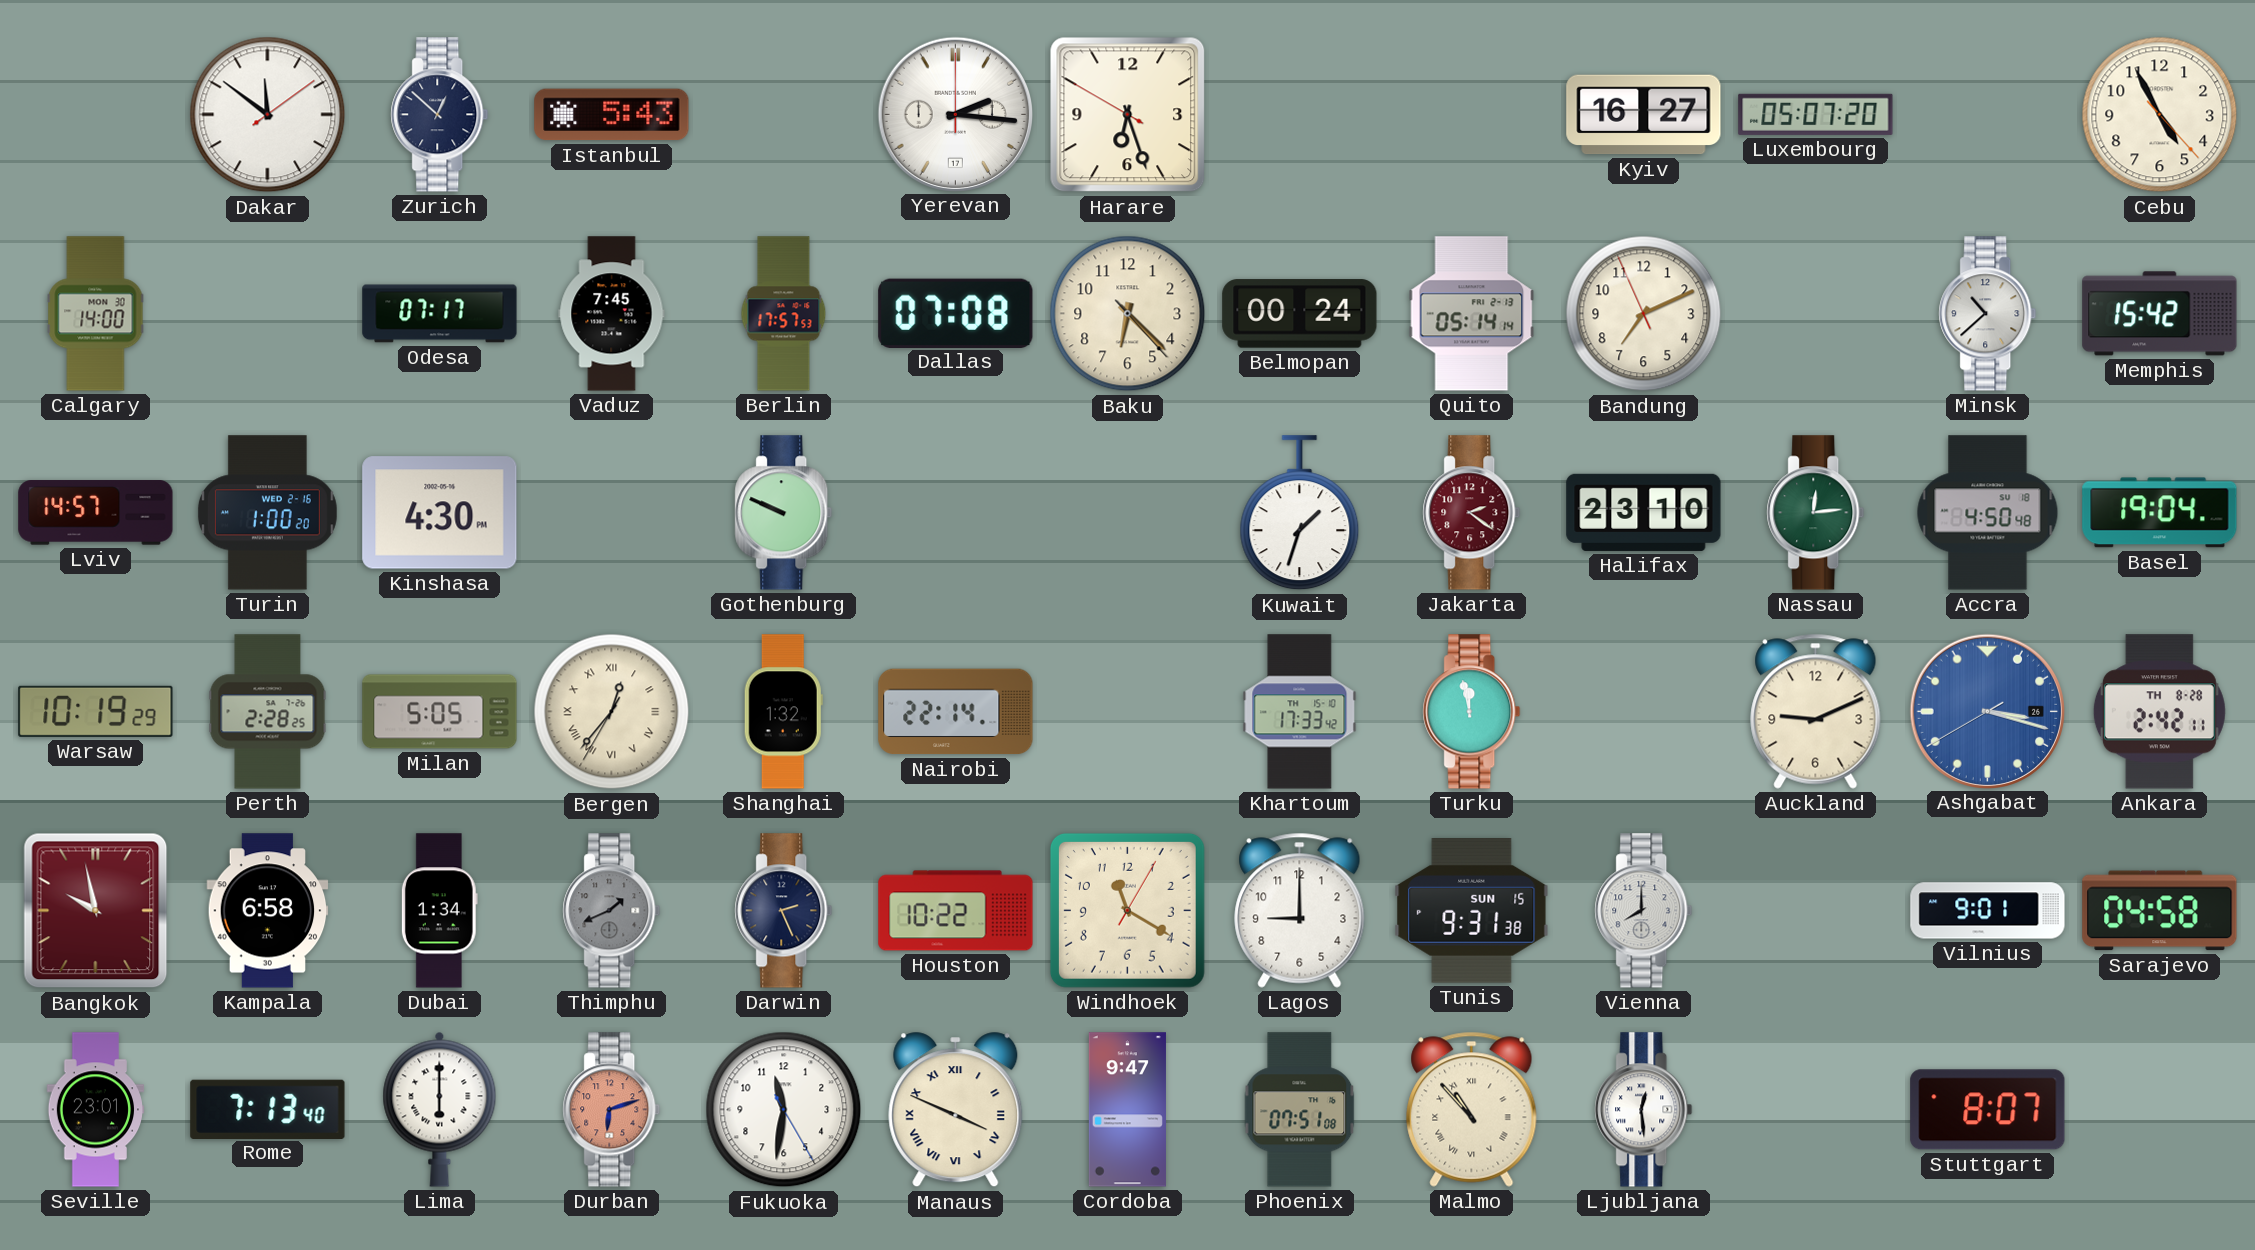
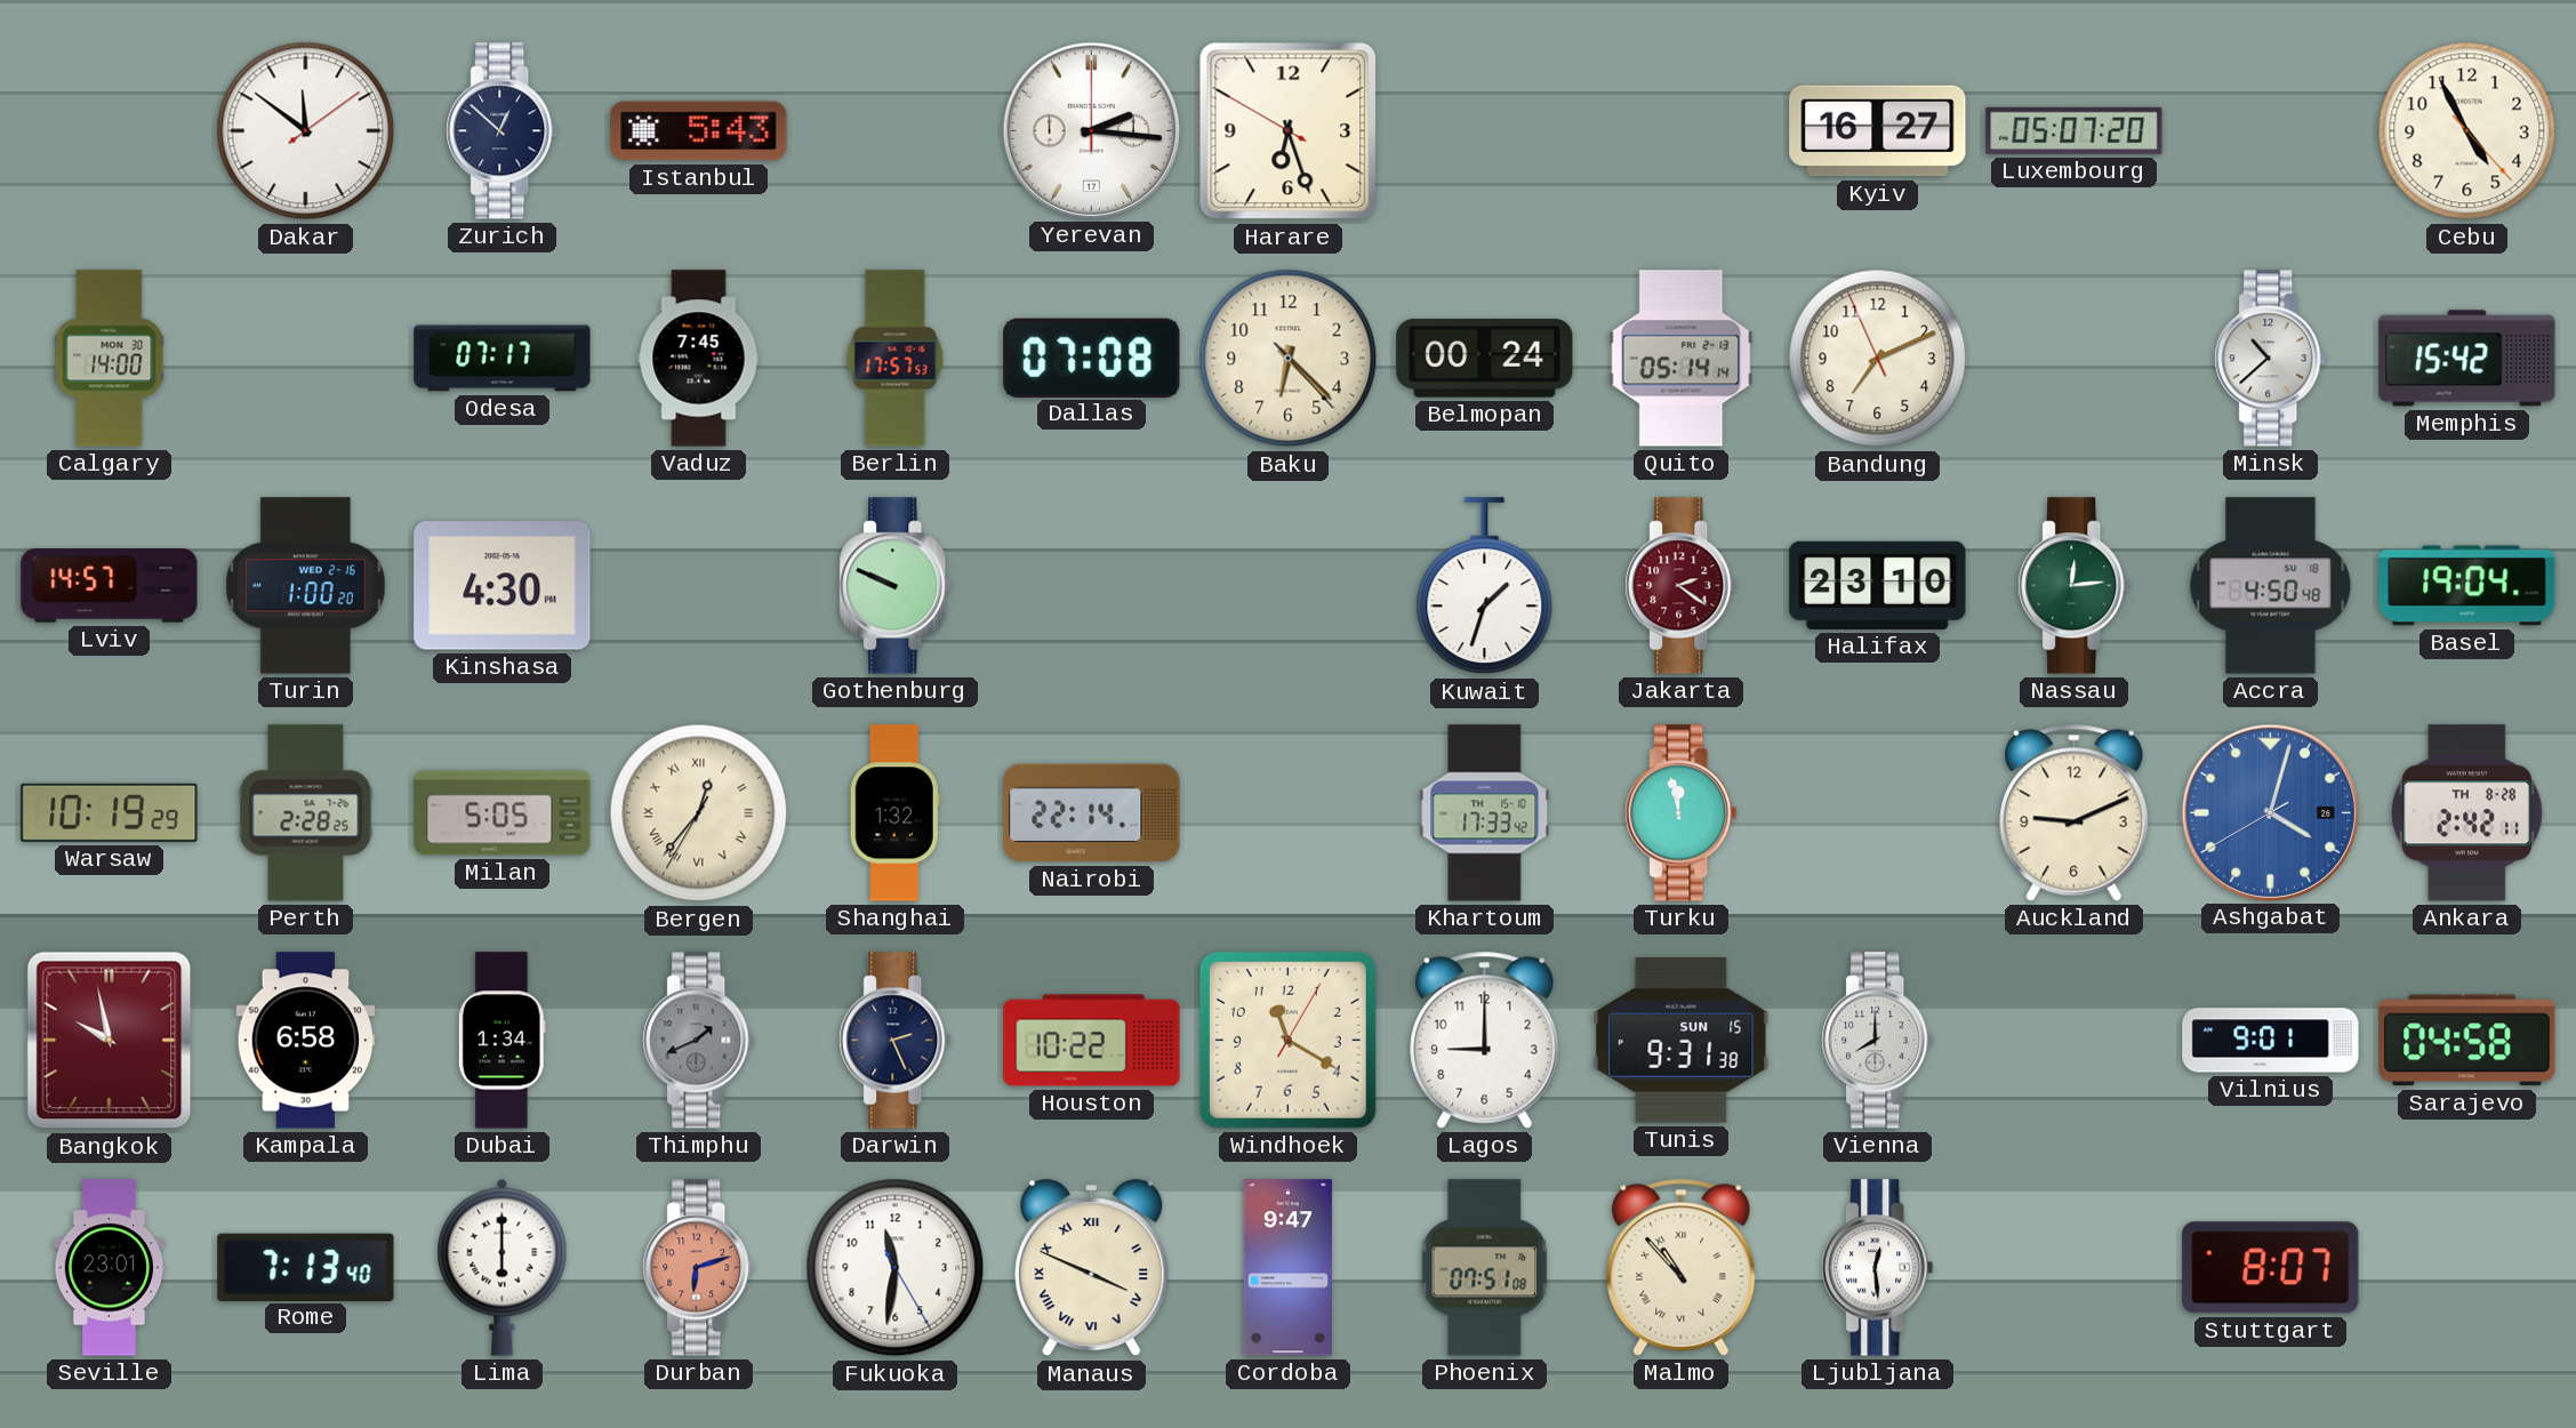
Ashgabat: 3:17 -> 4:02 (2270, 812)
